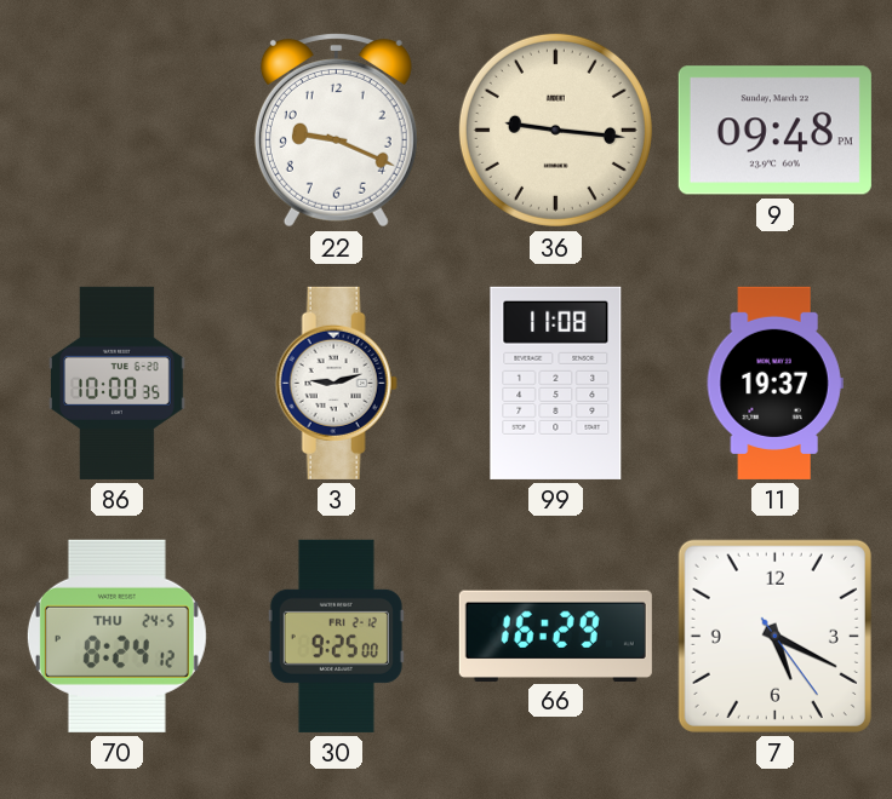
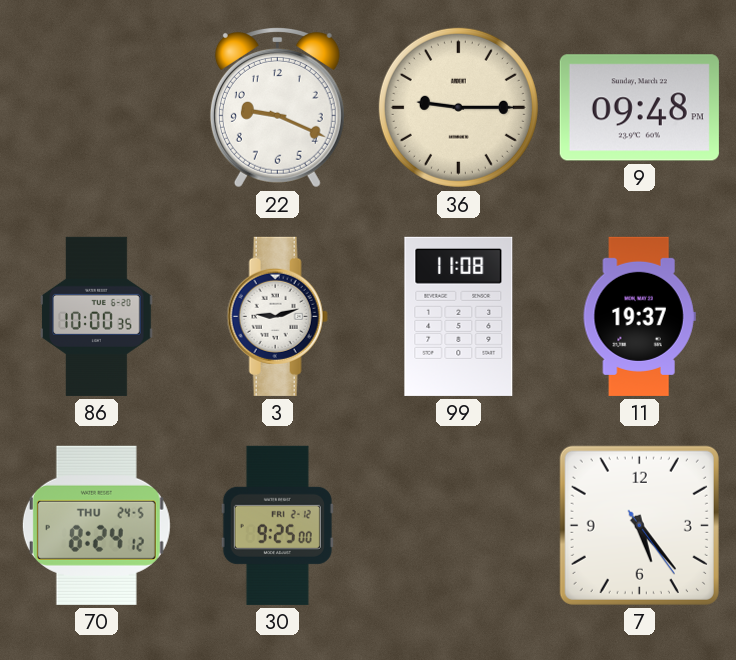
36: 9:16 -> 9:15 (458, 107)
66: 16:29 -> none (555, 636)
7: 5:19 -> 5:23 (639, 525)
